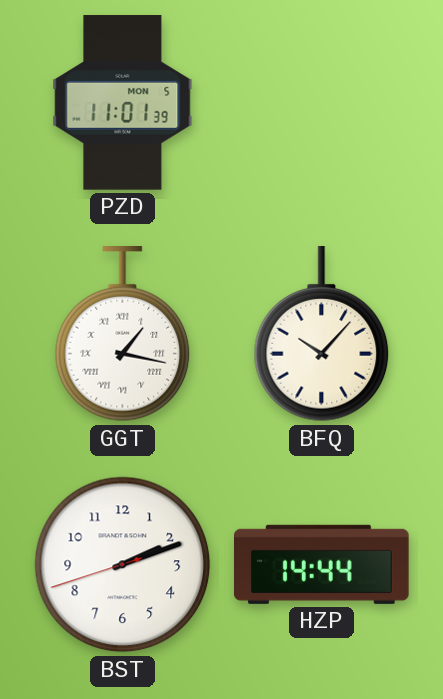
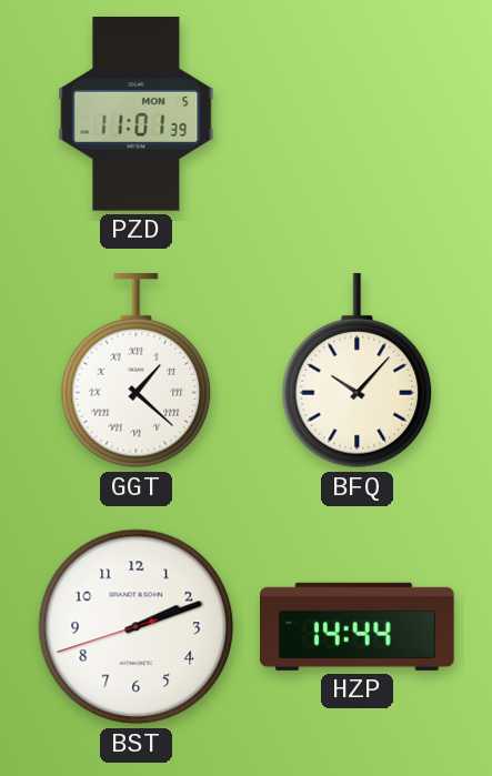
GGT: 1:17 -> 1:22 (137, 372)
